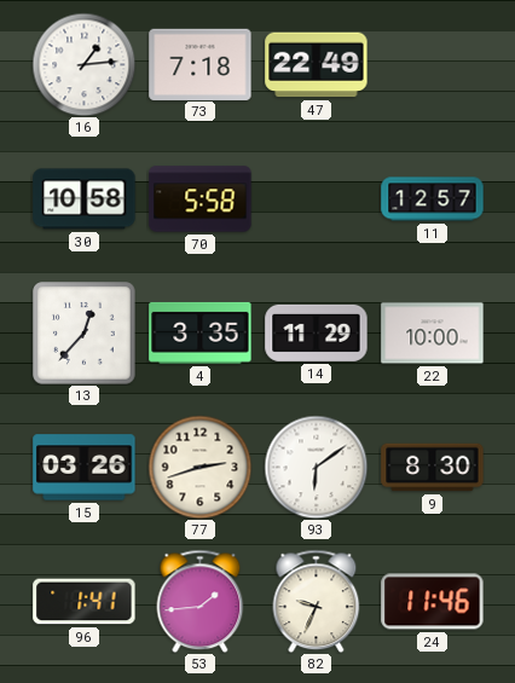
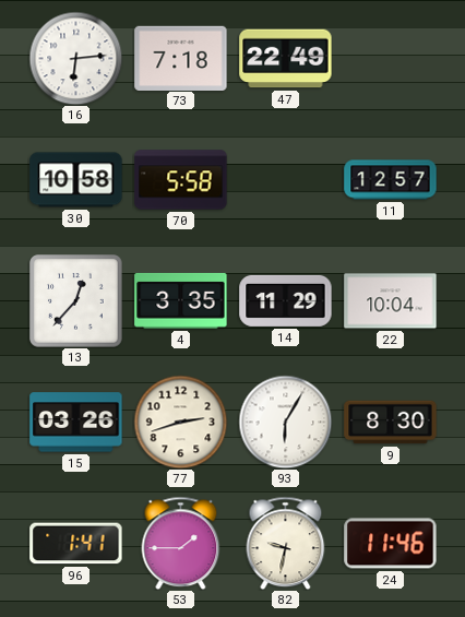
16: 1:14 -> 6:14 (75, 58)
22: 10:00 -> 10:04 (391, 301)
93: 6:09 -> 6:05 (285, 422)
53: 1:44 -> 1:45 (181, 543)
82: 9:34 -> 9:32 (286, 543)
